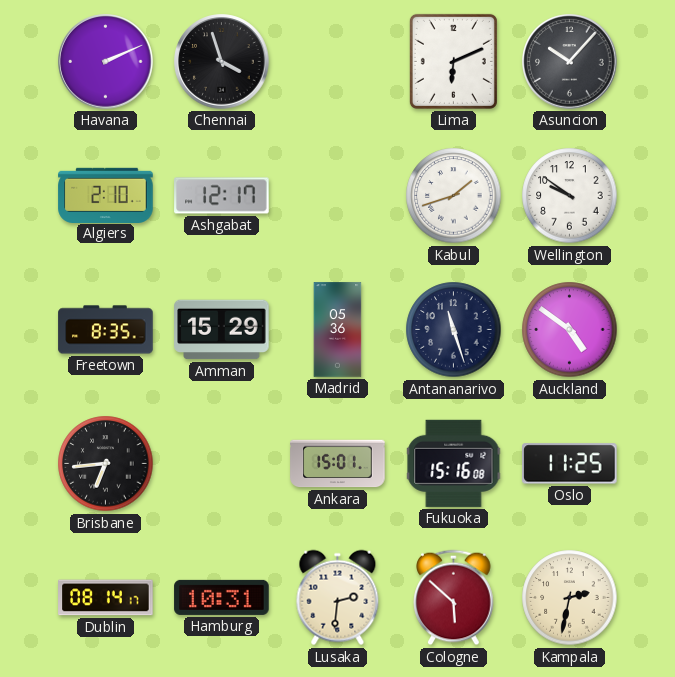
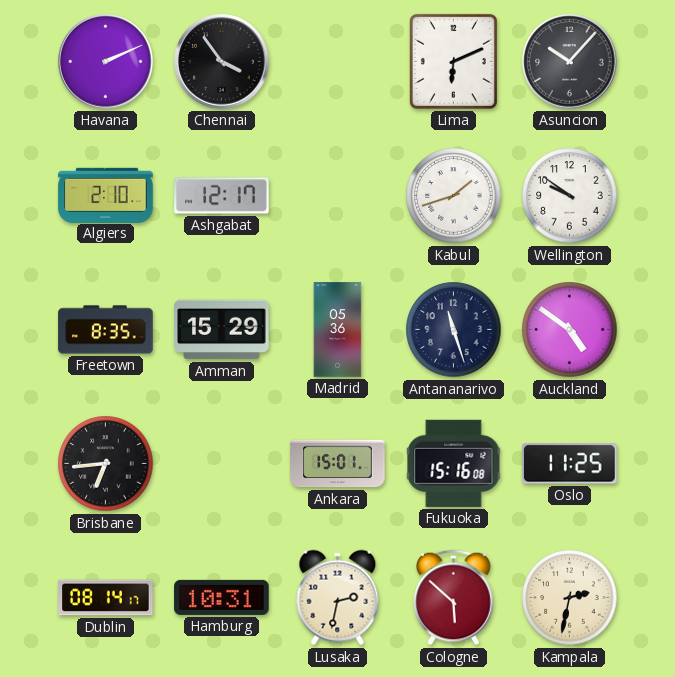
Chennai: 3:57 -> 3:54 (222, 62)
Lusaka: 2:31 -> 2:32 (338, 598)
